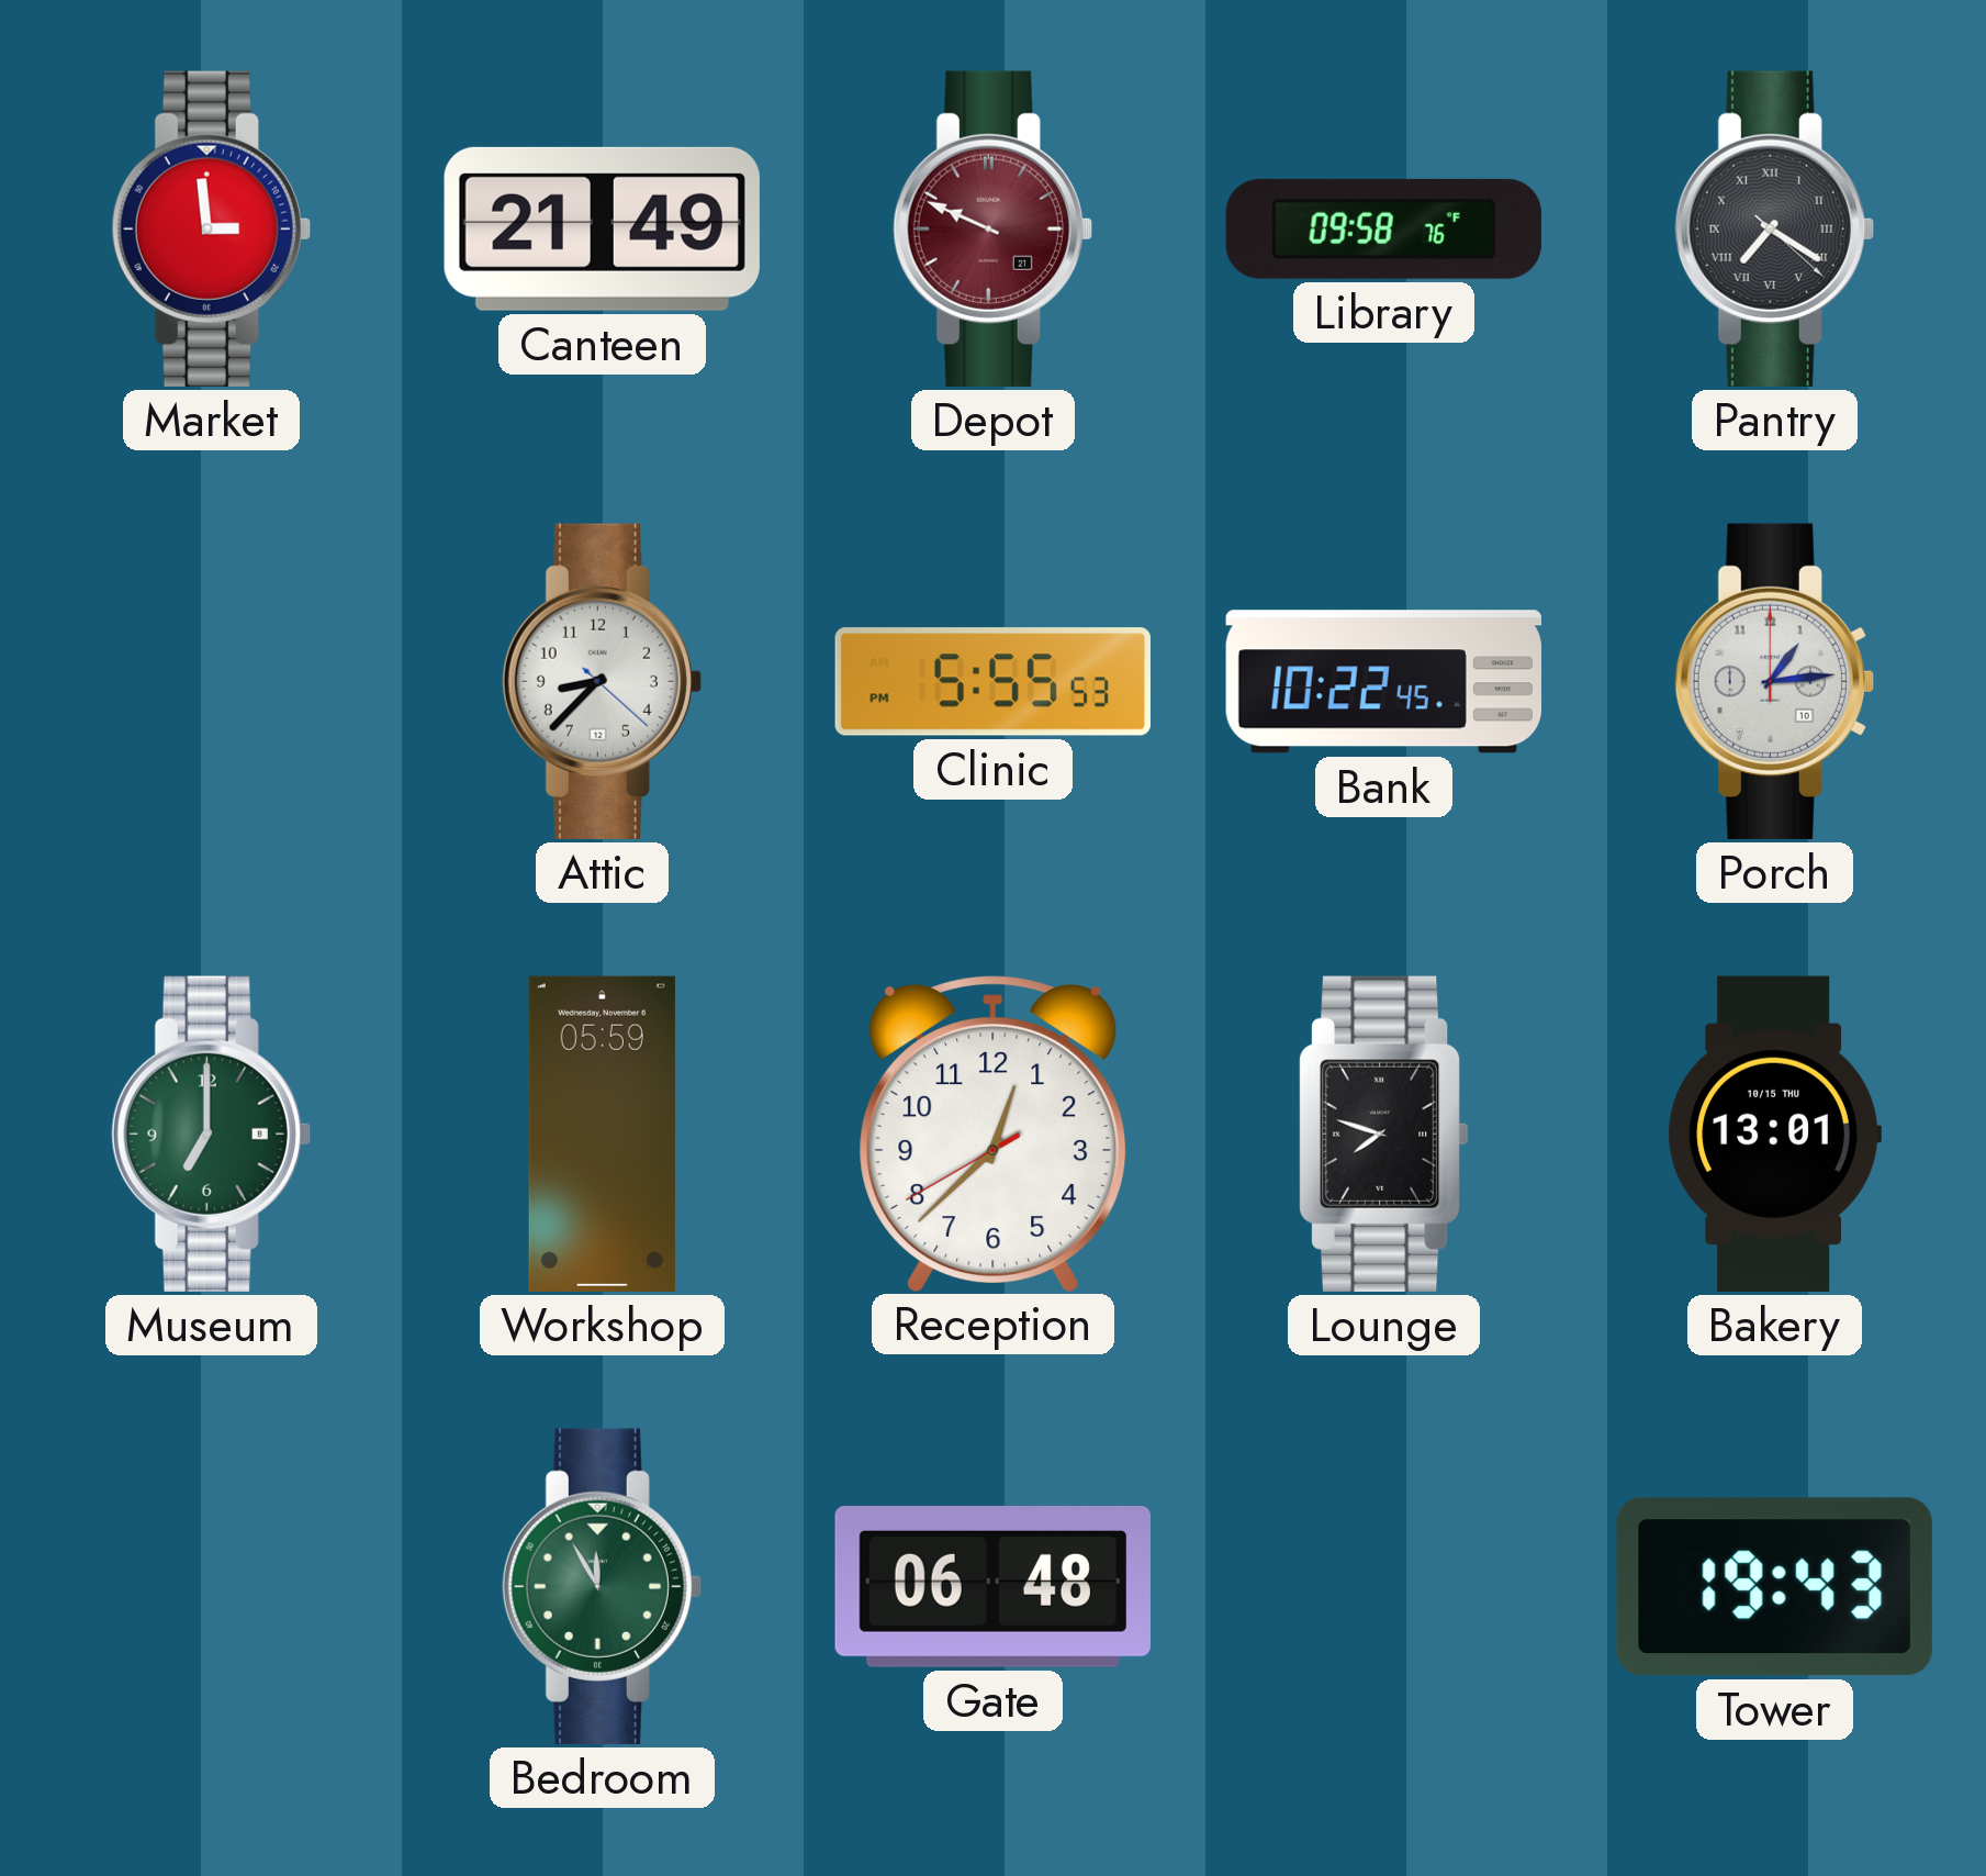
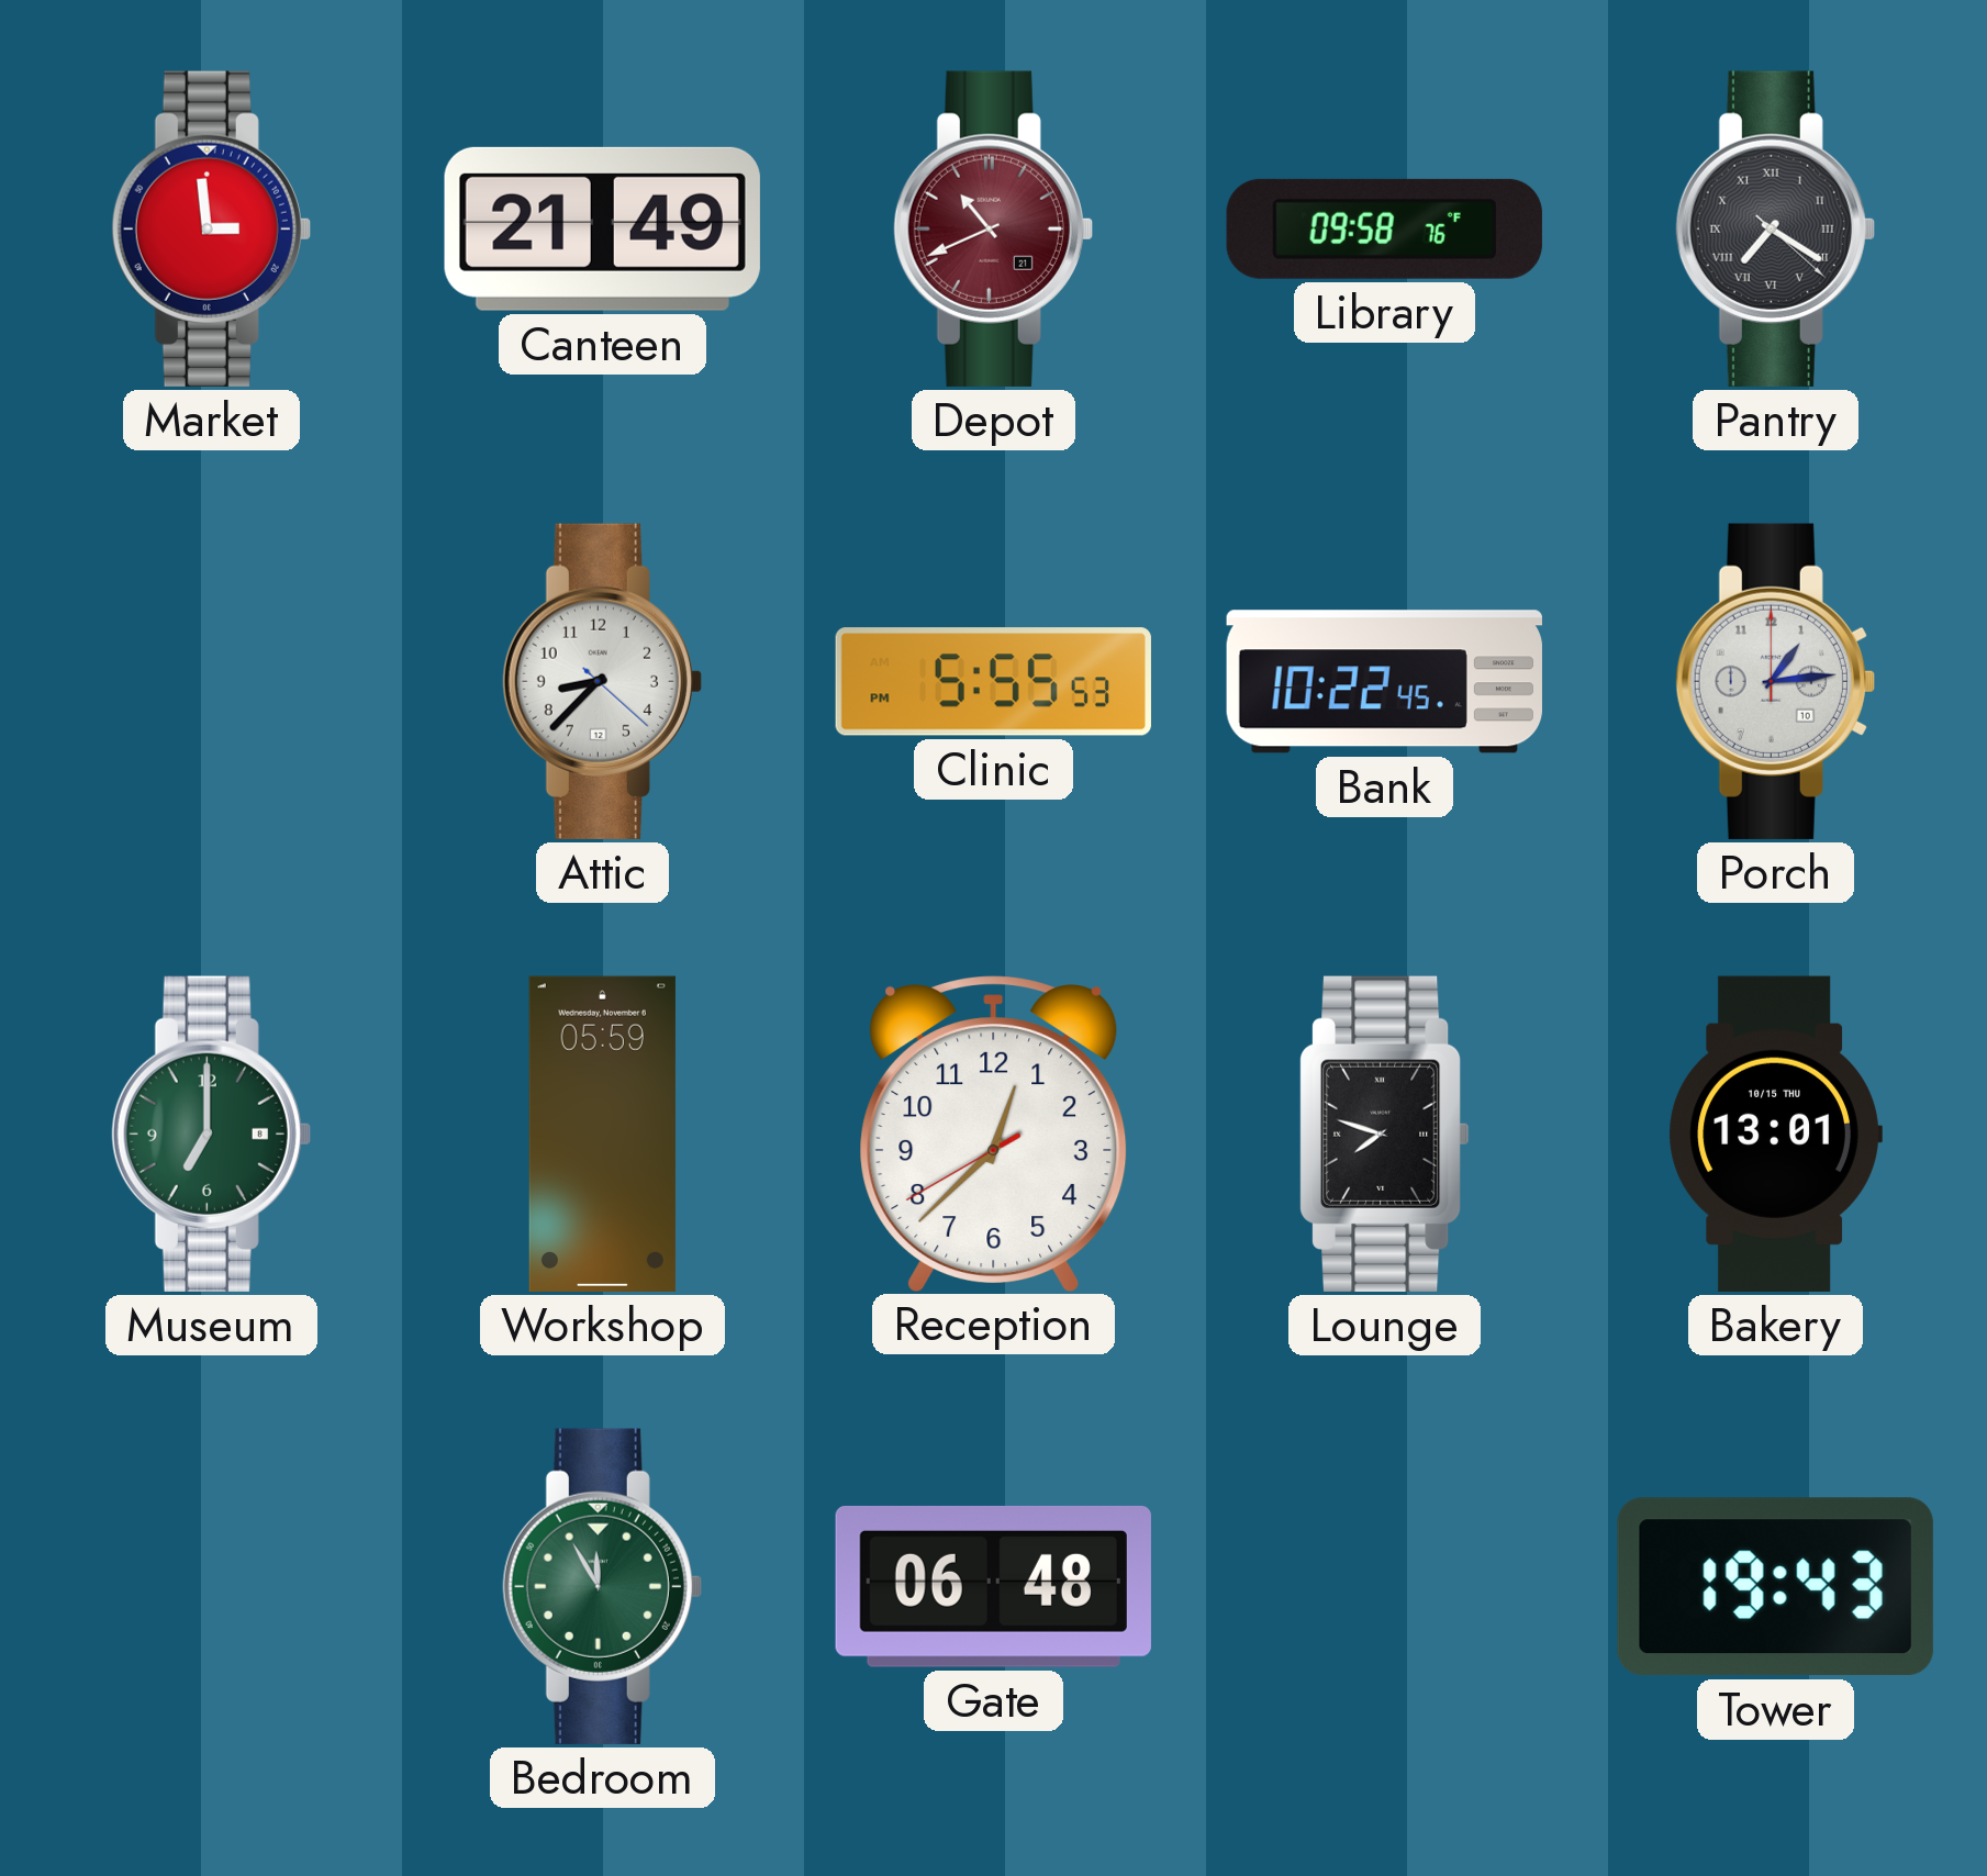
Depot: 9:49 -> 10:41 (993, 228)
